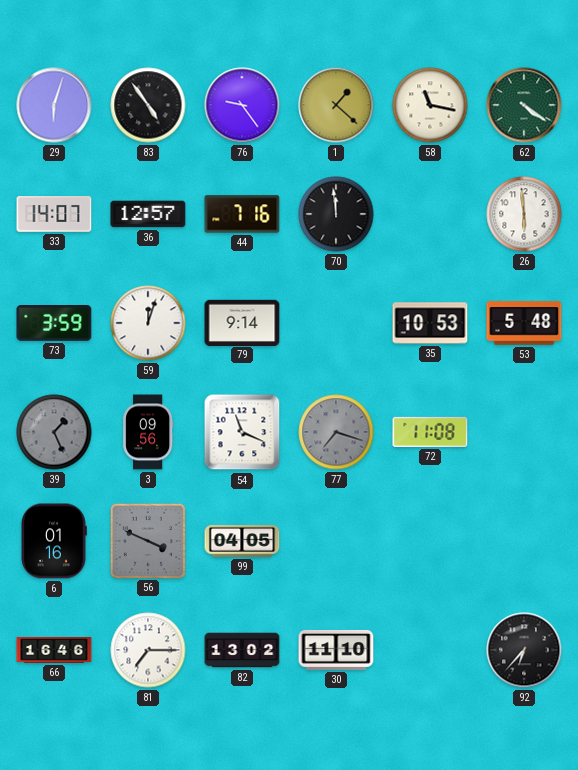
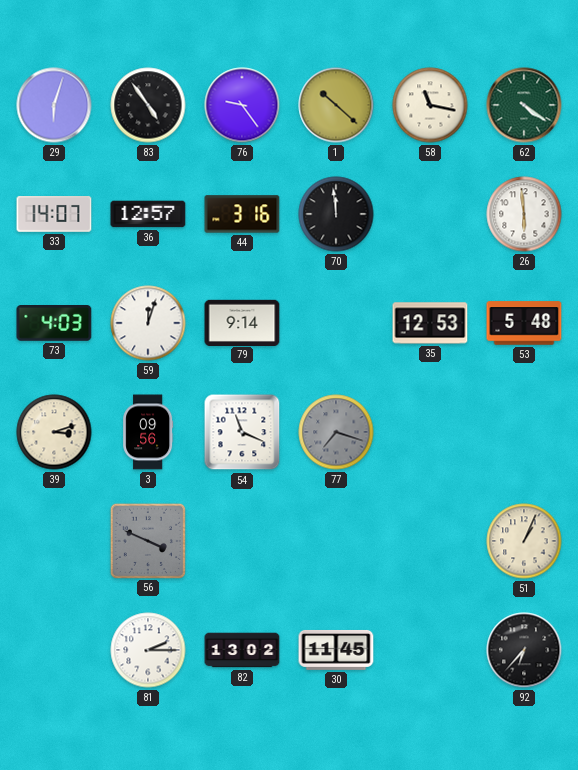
1: 1:22 -> 10:22 (336, 105)
44: 7:16 -> 3:16 (242, 214)
73: 3:59 -> 4:03 (54, 323)
35: 10:53 -> 12:53 (430, 323)
39: 1:26 -> 3:12 (54, 432)
39 dial: grey -> cream (54, 432)
72: 11:08 -> none (430, 432)
6: 01:16 -> none (54, 541)
99: 04:05 -> none (242, 541)
51: none -> 1:04 (524, 541)
66: 16:46 -> none (54, 651)
81: 7:15 -> 2:15 (148, 650)
30: 11:10 -> 11:45 (336, 650)
